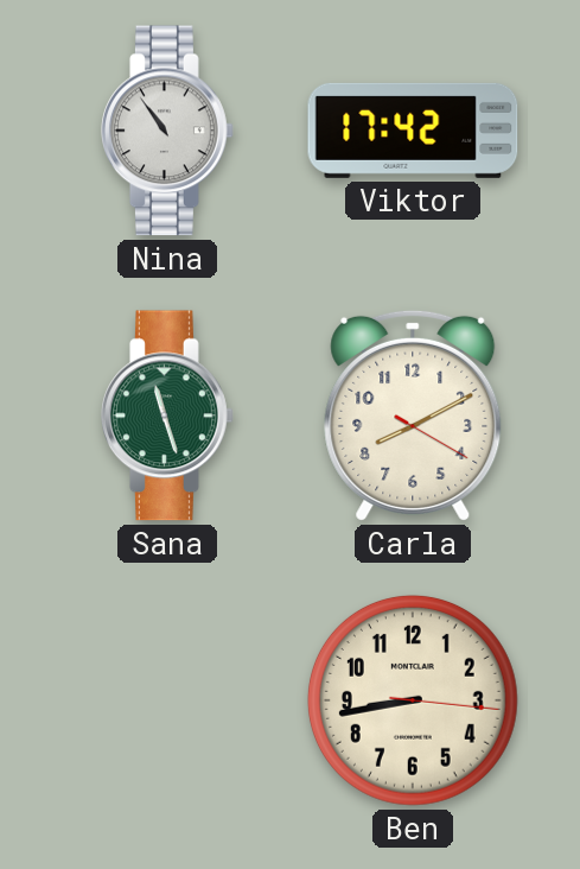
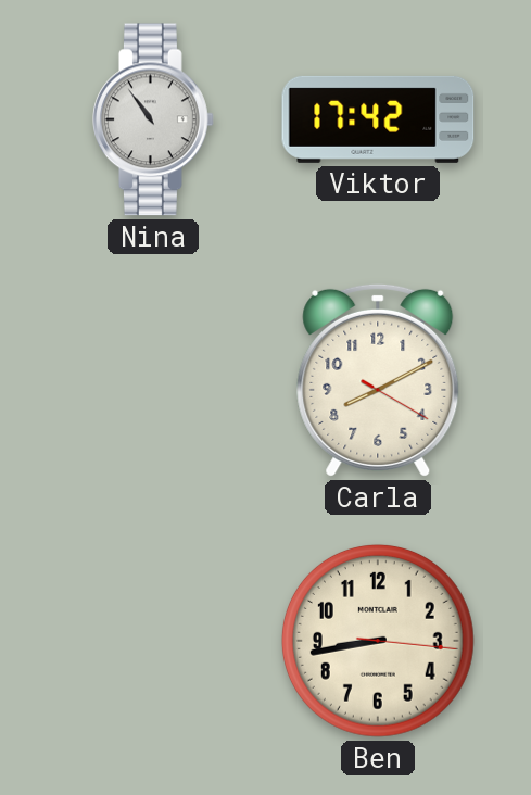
Sana: 11:27 -> none (168, 416)
